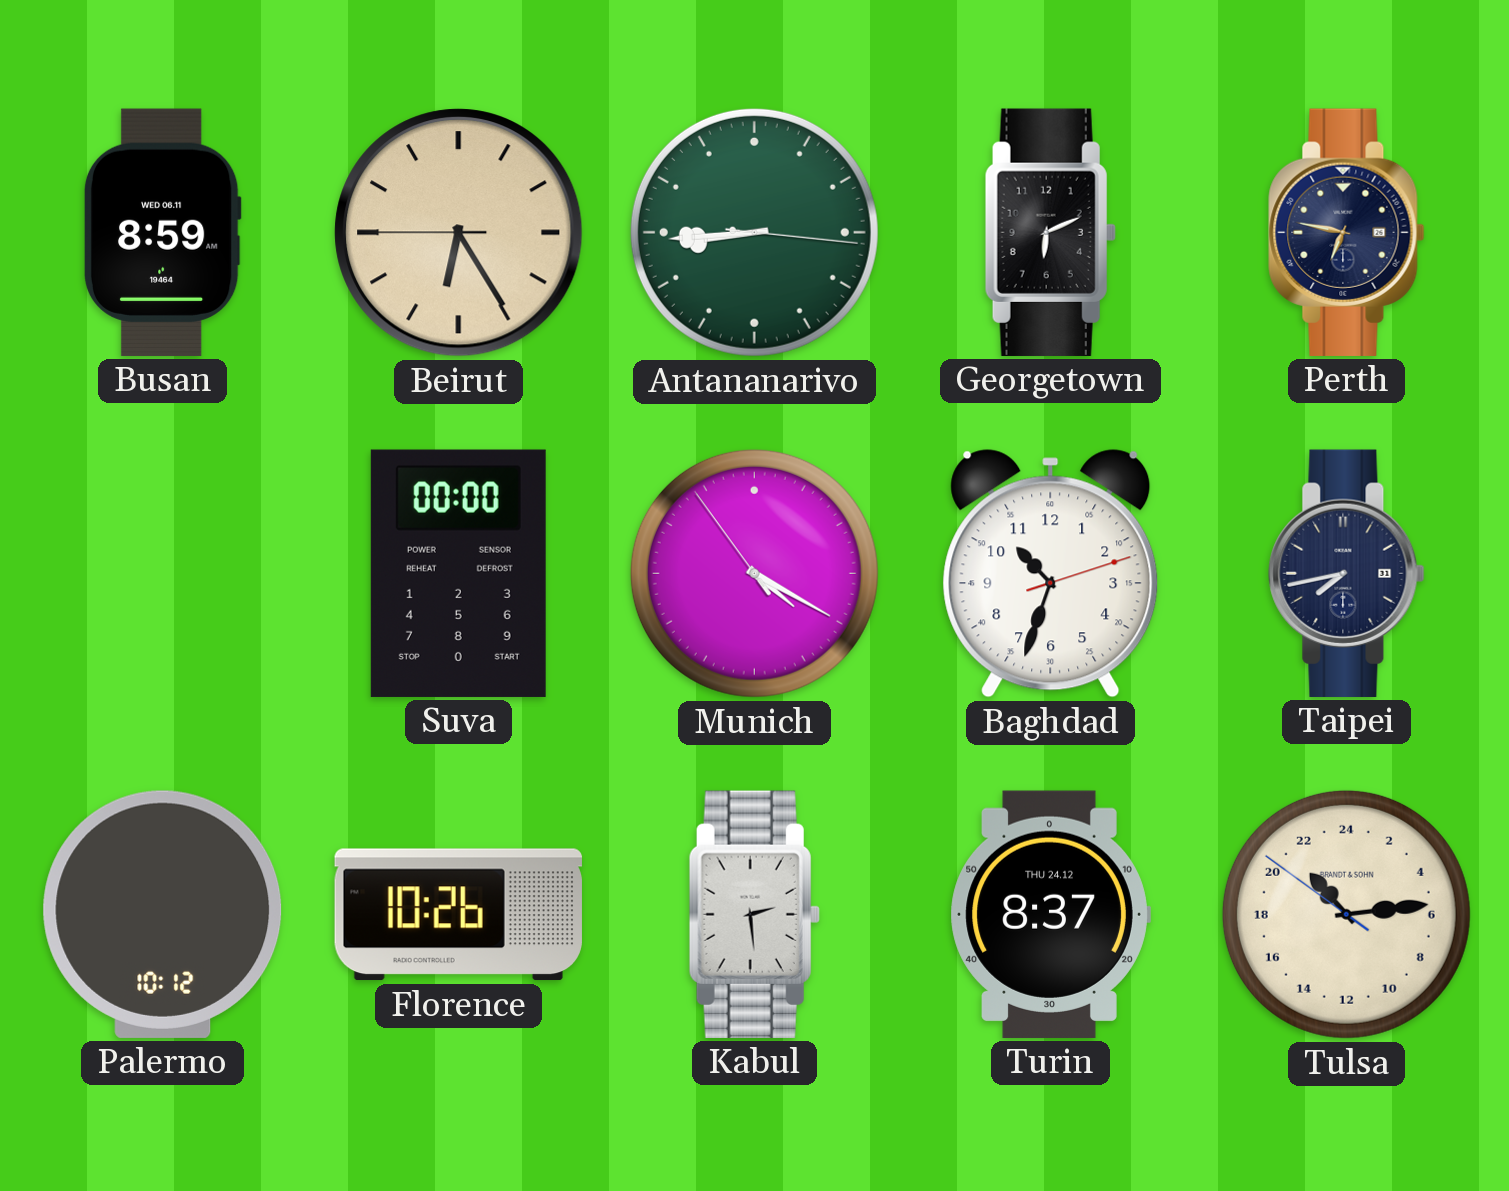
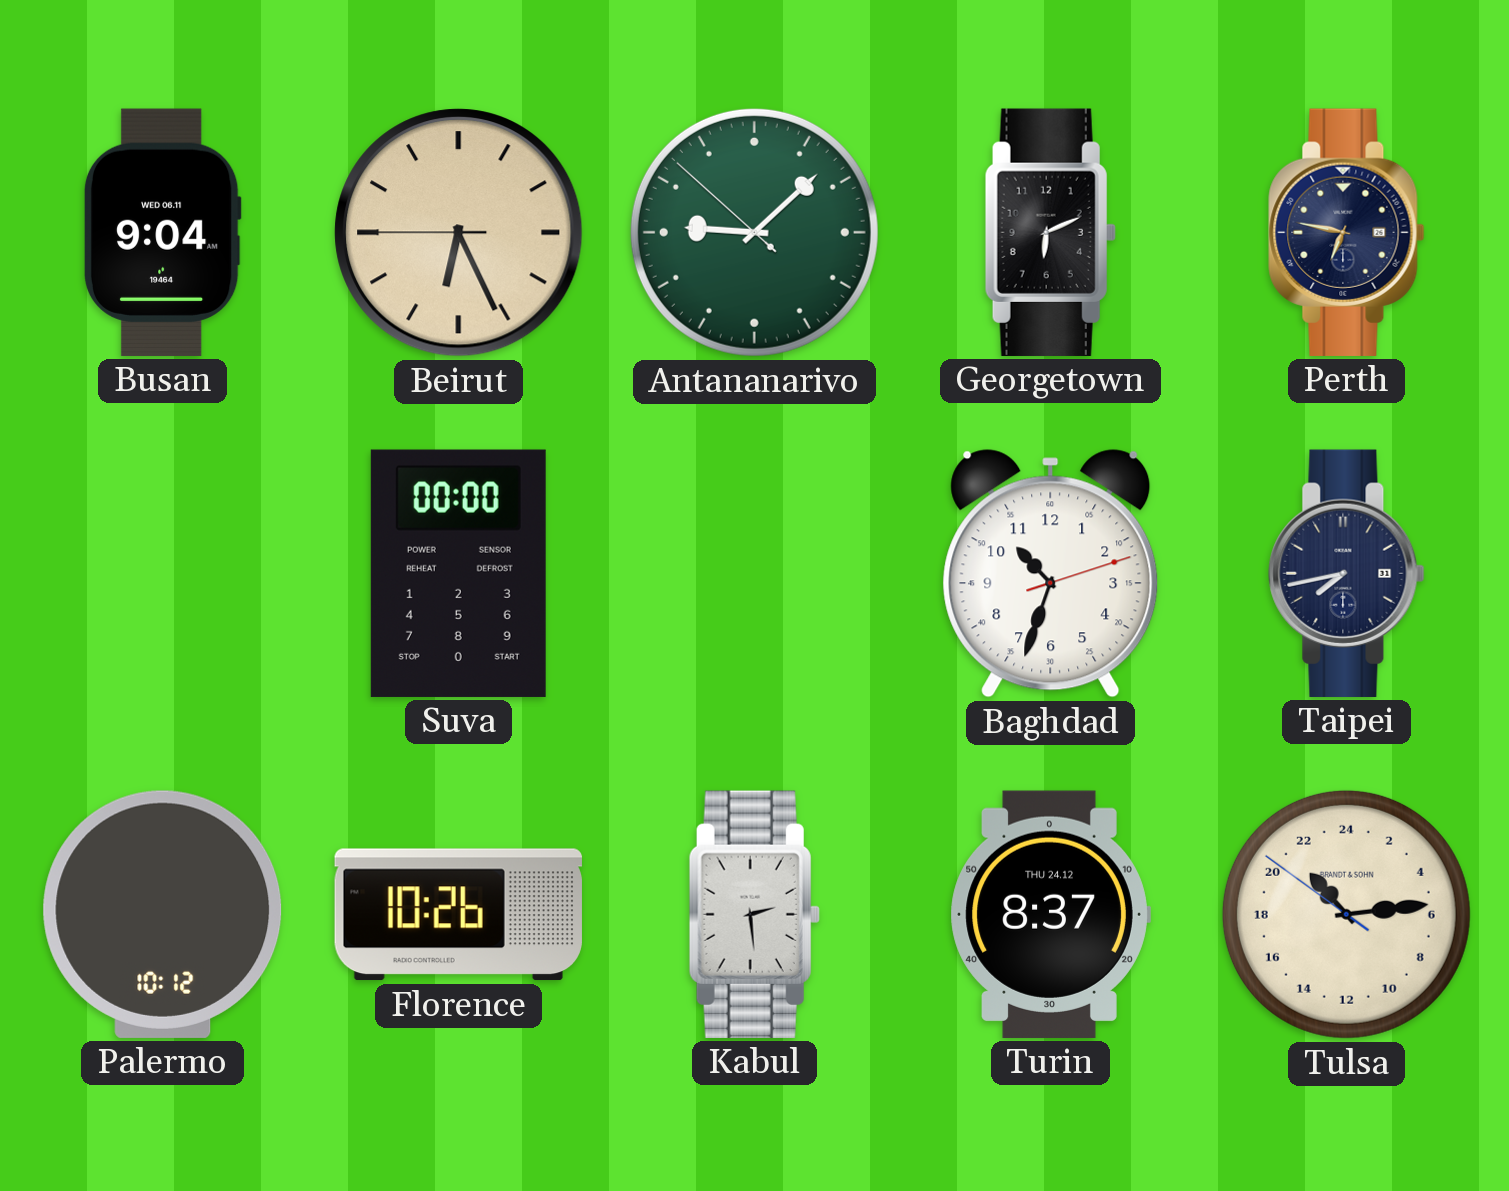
Busan: 8:59 -> 9:04 (162, 232)
Beirut: 6:24 -> 6:25 (459, 233)
Antananarivo: 8:44 -> 9:07 (754, 232)
Munich: 4:19 -> none (754, 573)
